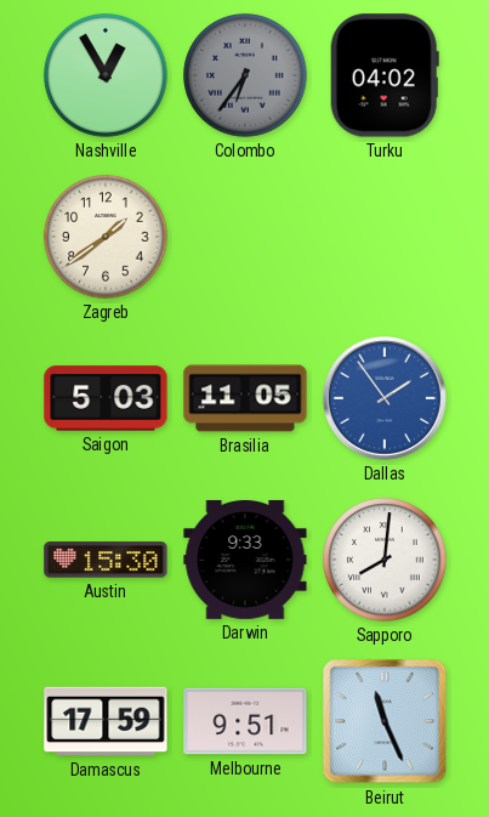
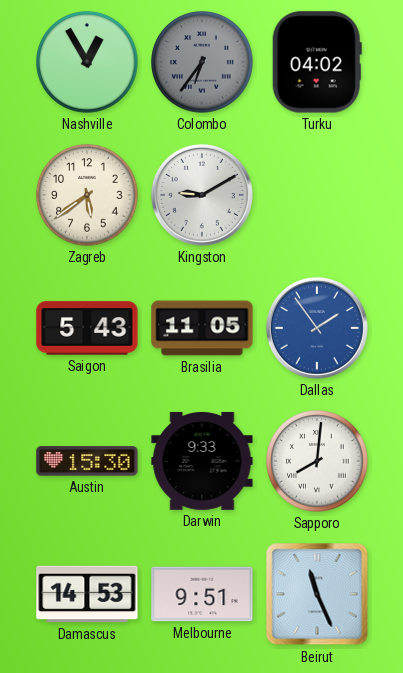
Zagreb: 1:39 -> 5:39 (87, 195)
Kingston: none -> 9:10 (202, 195)
Saigon: 5:03 -> 5:43 (87, 328)
Damascus: 17:59 -> 14:53 (87, 594)
